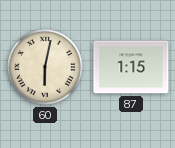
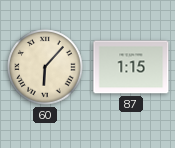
60: 6:02 -> 6:07 (45, 67)
